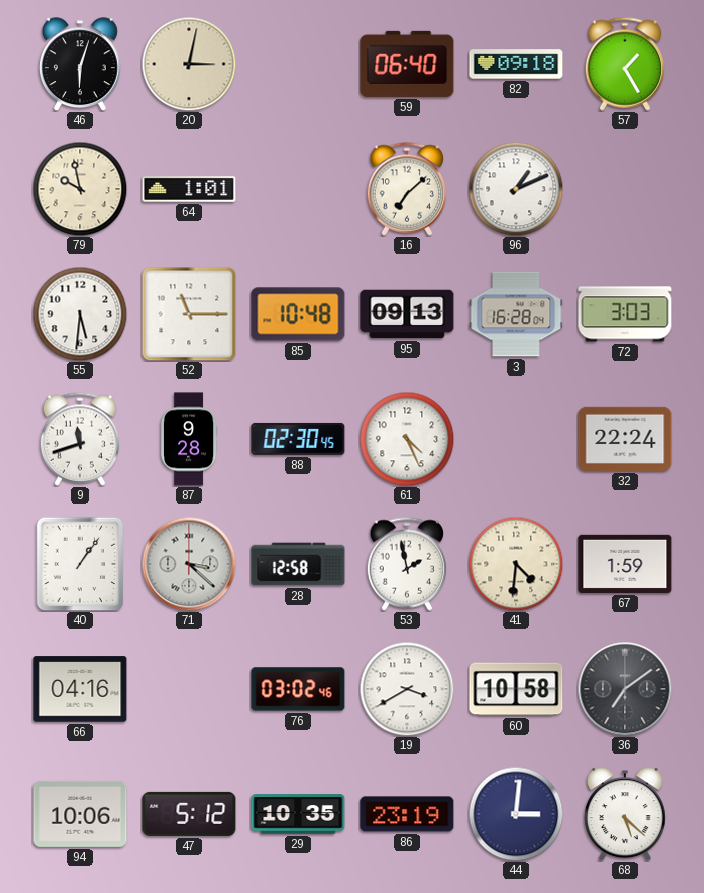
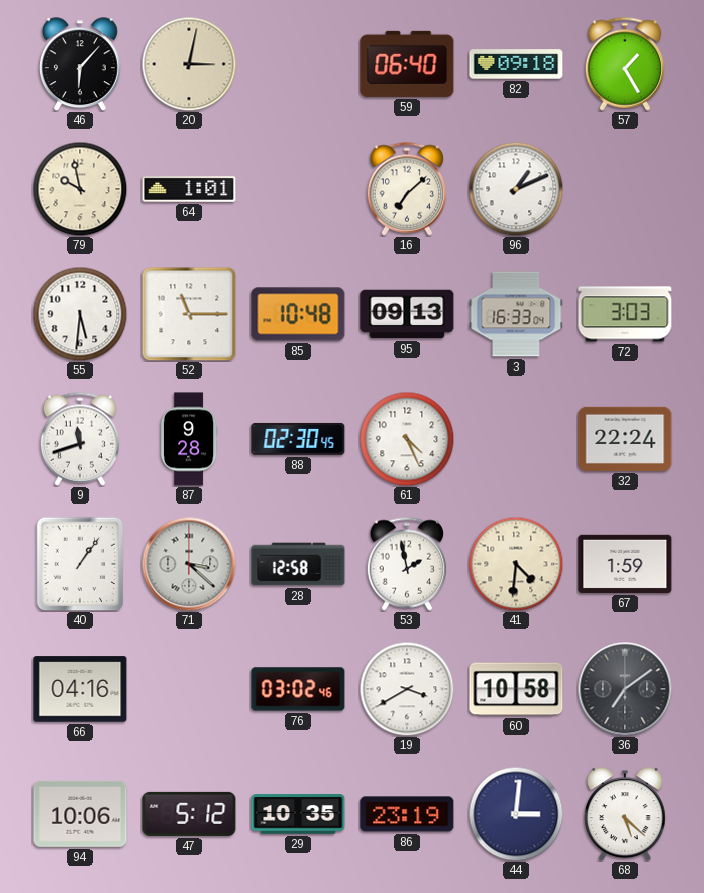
46: 6:03 -> 6:07 (80, 64)
3: 16:28 -> 16:33 (516, 314)
